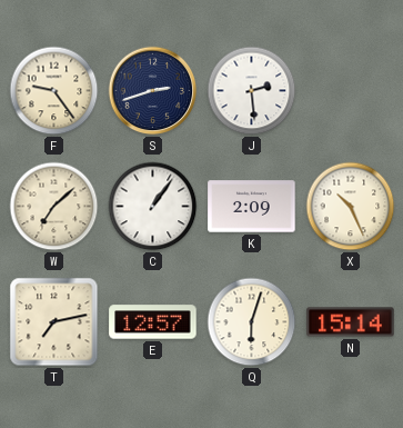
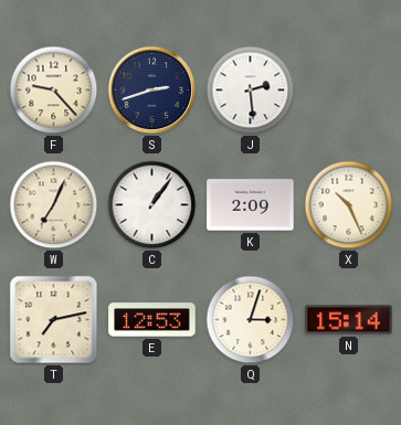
F: 9:24 -> 9:23 (54, 91)
W: 7:08 -> 7:04 (54, 205)
E: 12:57 -> 12:53 (152, 320)
Q: 6:03 -> 3:03 (251, 320)
